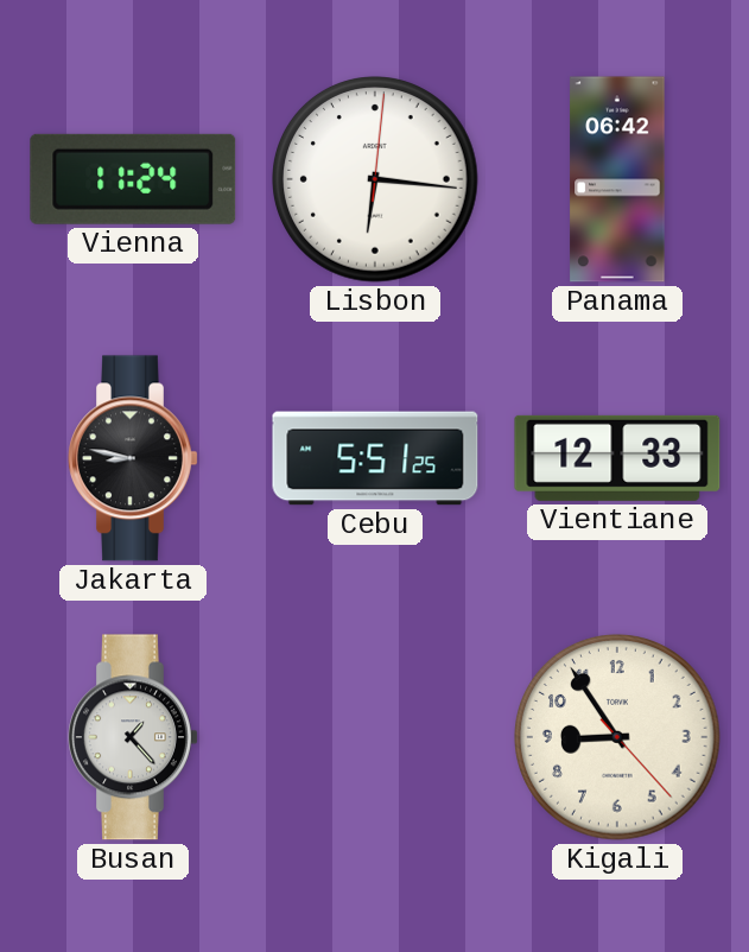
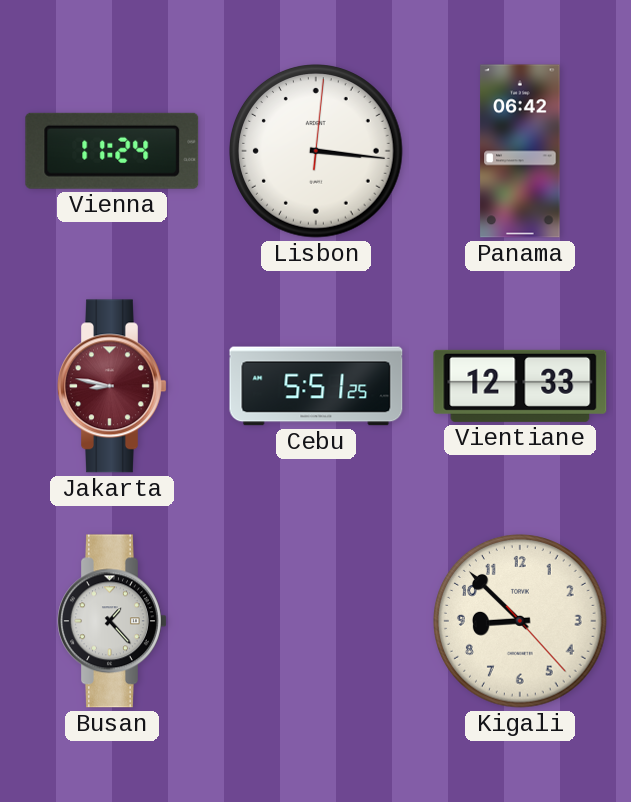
Lisbon: 6:16 -> 3:16 (316, 151)
Jakarta dial: black -> burgundy (112, 386)
Kigali: 8:54 -> 8:52 (520, 621)
